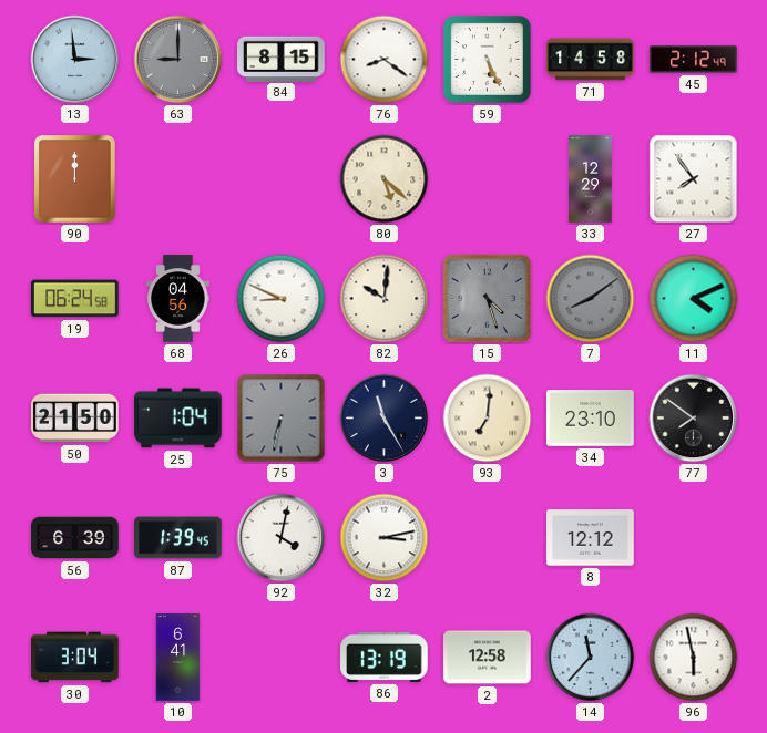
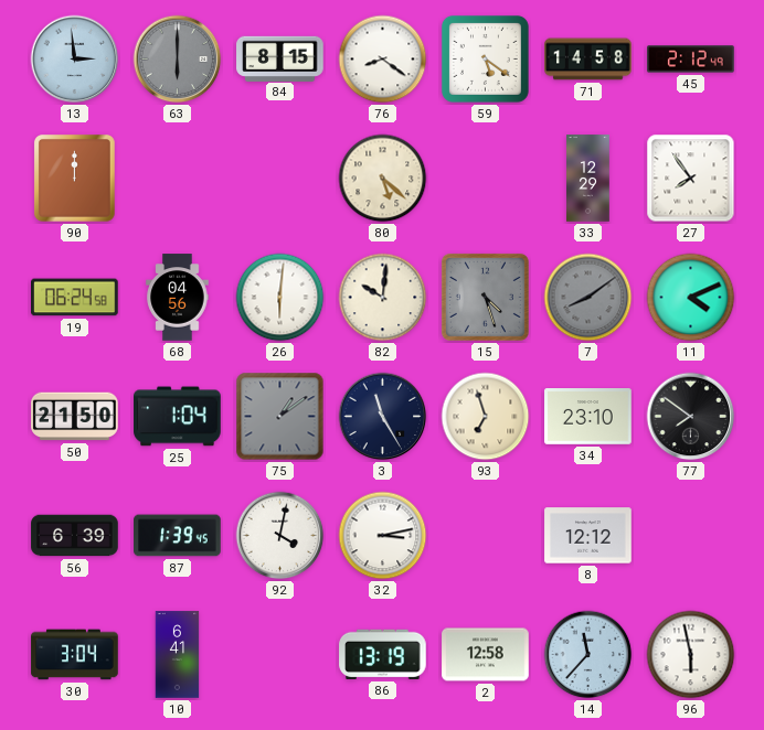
63: 9:00 -> 6:00 (178, 60)
59: 5:26 -> 5:21 (485, 58)
26: 8:49 -> 6:01 (280, 298)
75: 6:32 -> 1:09 (280, 417)
93: 7:01 -> 6:57 (486, 417)
